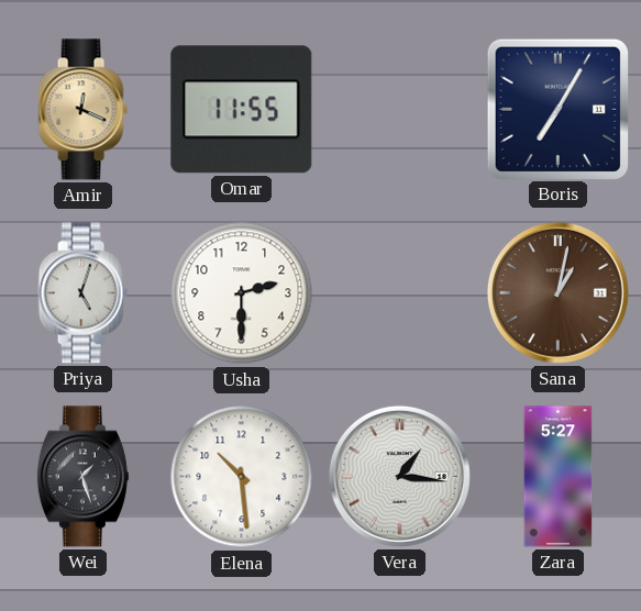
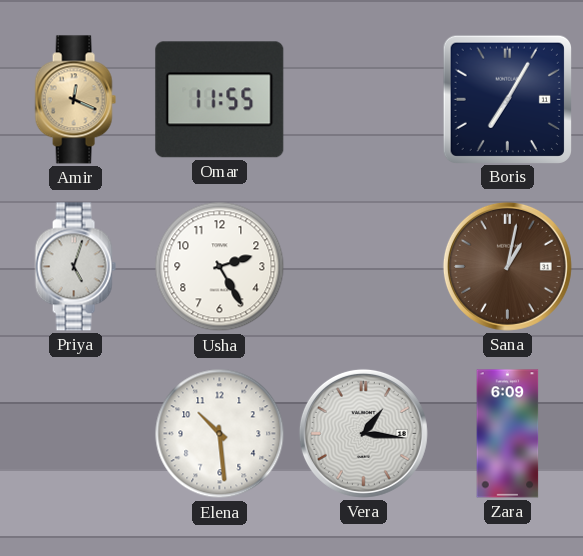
Usha: 2:30 -> 2:25 (220, 267)
Wei: 1:27 -> none (82, 477)
Zara: 5:27 -> 6:09 (508, 434)
